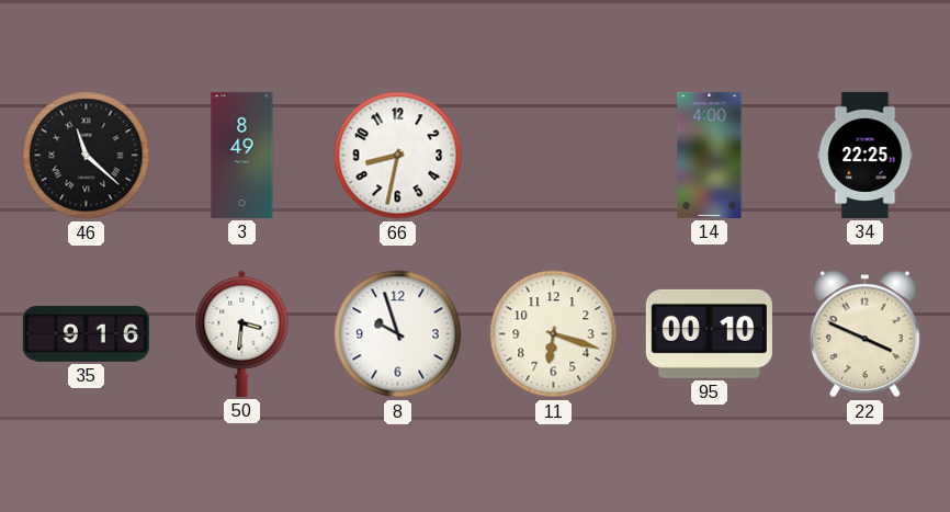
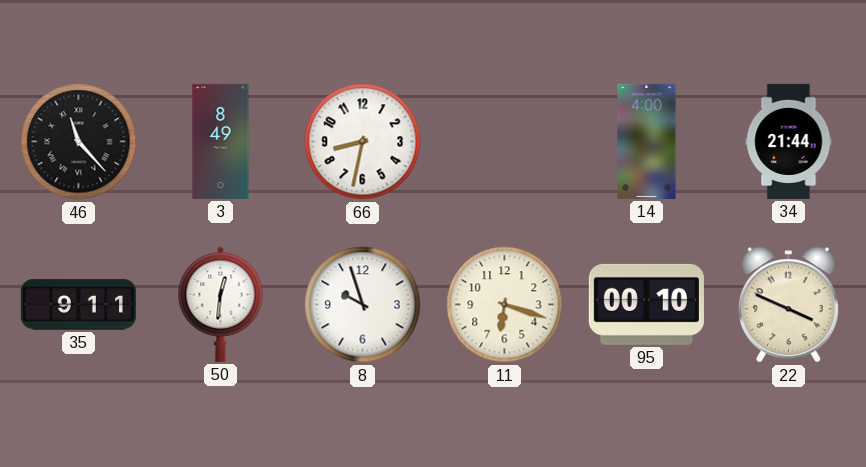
46: 11:22 -> 11:23 (79, 142)
34: 22:25 -> 21:44 (789, 141)
35: 9:16 -> 9:11 (78, 305)
50: 3:31 -> 12:31 (221, 304)
